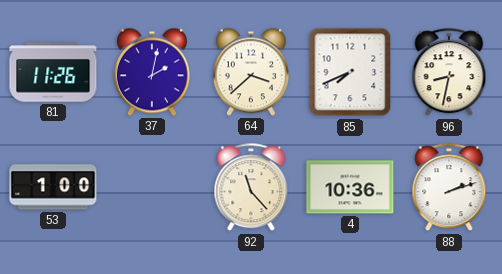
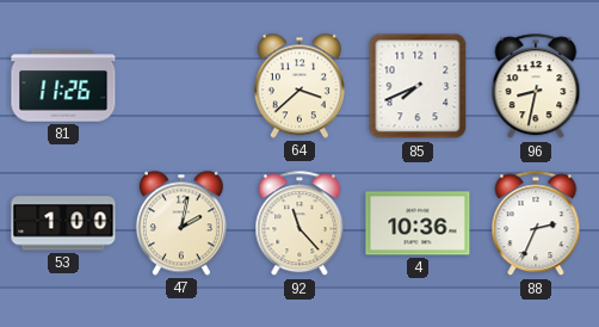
37: 2:02 -> none (152, 72)
47: none -> 2:02 (181, 223)
88: 2:12 -> 2:34 (536, 224)
